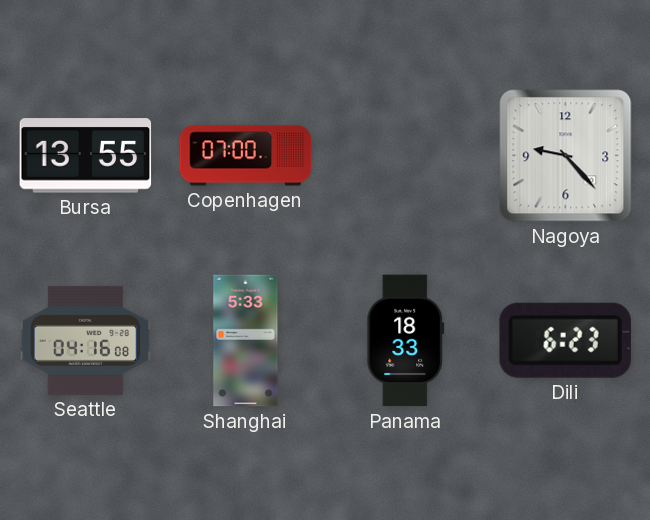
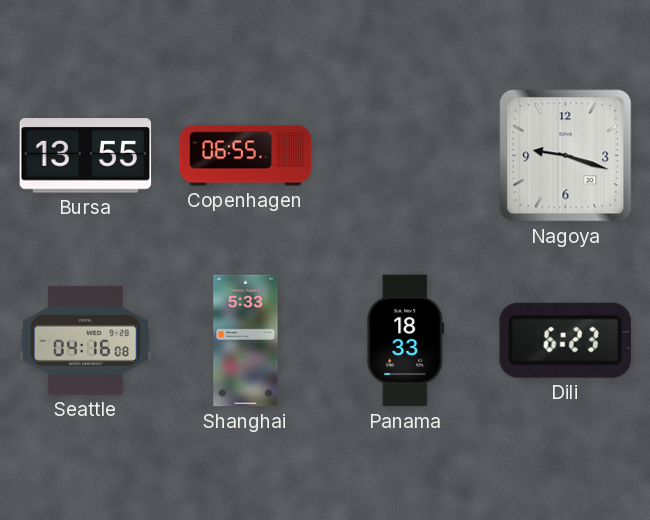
Copenhagen: 07:00 -> 06:55 (246, 156)
Nagoya: 9:23 -> 9:18 (566, 156)
